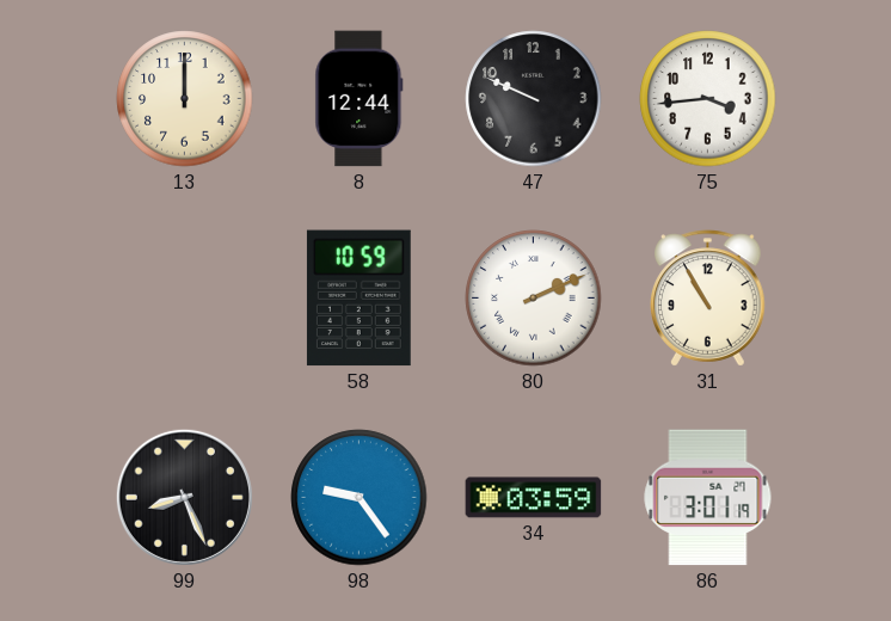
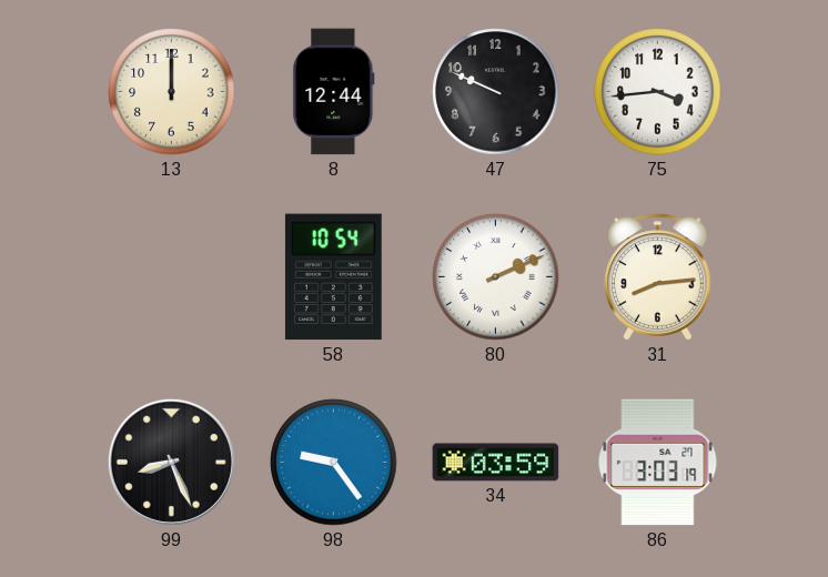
58: 10:59 -> 10:54 (333, 277)
31: 10:55 -> 8:14 (658, 277)
86: 3:01 -> 3:03 (658, 463)
